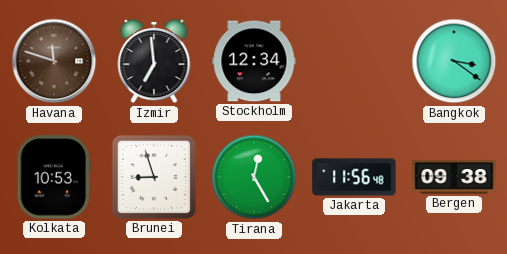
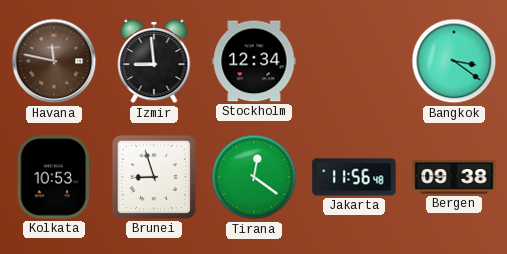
Havana: 11:48 -> 11:47 (54, 61)
Izmir: 6:59 -> 8:59 (154, 61)
Tirana: 12:25 -> 12:21 (254, 177)
